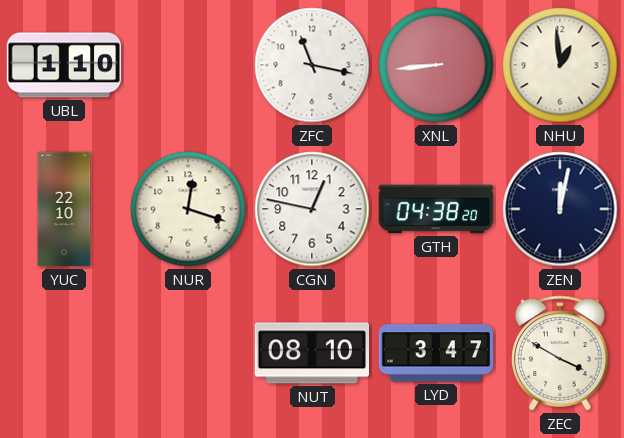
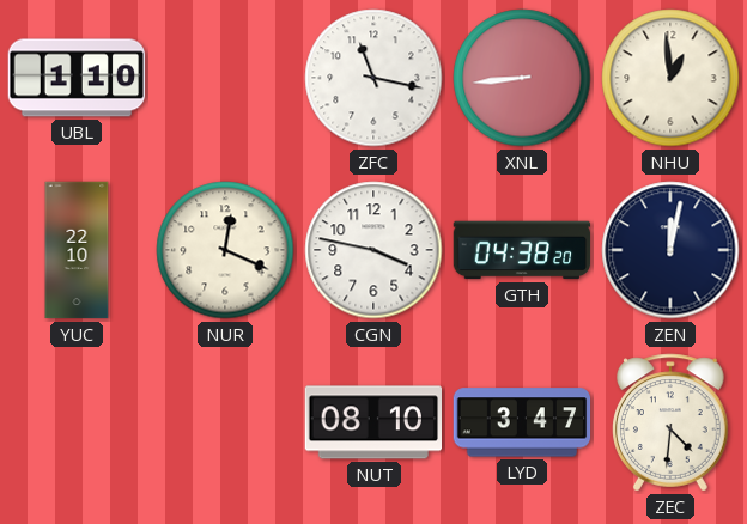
NUR: 12:18 -> 12:19 (225, 250)
CGN: 12:47 -> 3:47 (373, 250)
ZEC: 3:50 -> 4:31 (672, 422)
